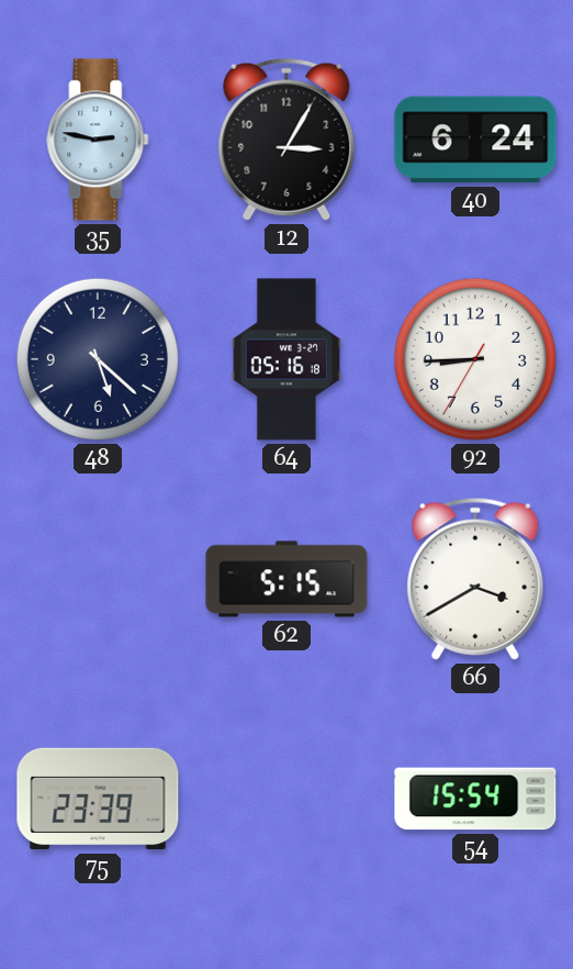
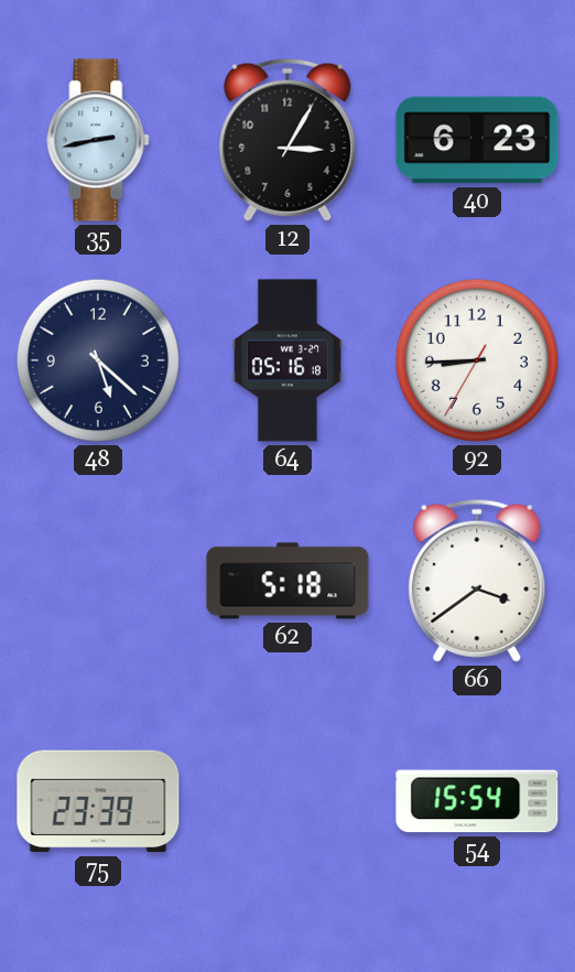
35: 2:47 -> 2:43 (98, 140)
40: 6:24 -> 6:23 (477, 140)
62: 5:15 -> 5:18 (287, 581)
66: 3:40 -> 3:39 (477, 581)
